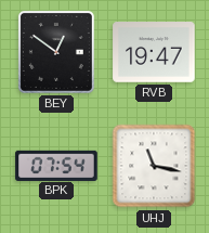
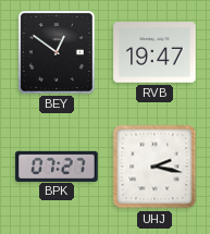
BPK: 07:54 -> 07:27 (57, 165)
UHJ: 11:17 -> 2:17 (155, 167)
